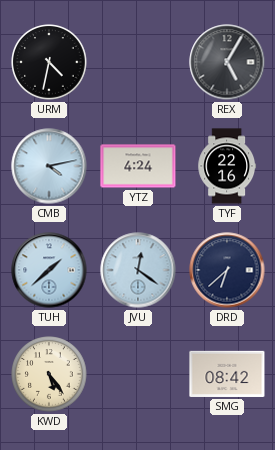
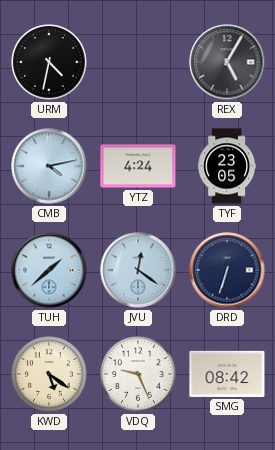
TYF: 22:16 -> 23:05 (227, 166)
DRD: 6:38 -> 6:33 (227, 270)
KWD: 5:24 -> 5:21 (49, 374)
VDQ: none -> 9:26 (138, 374)
